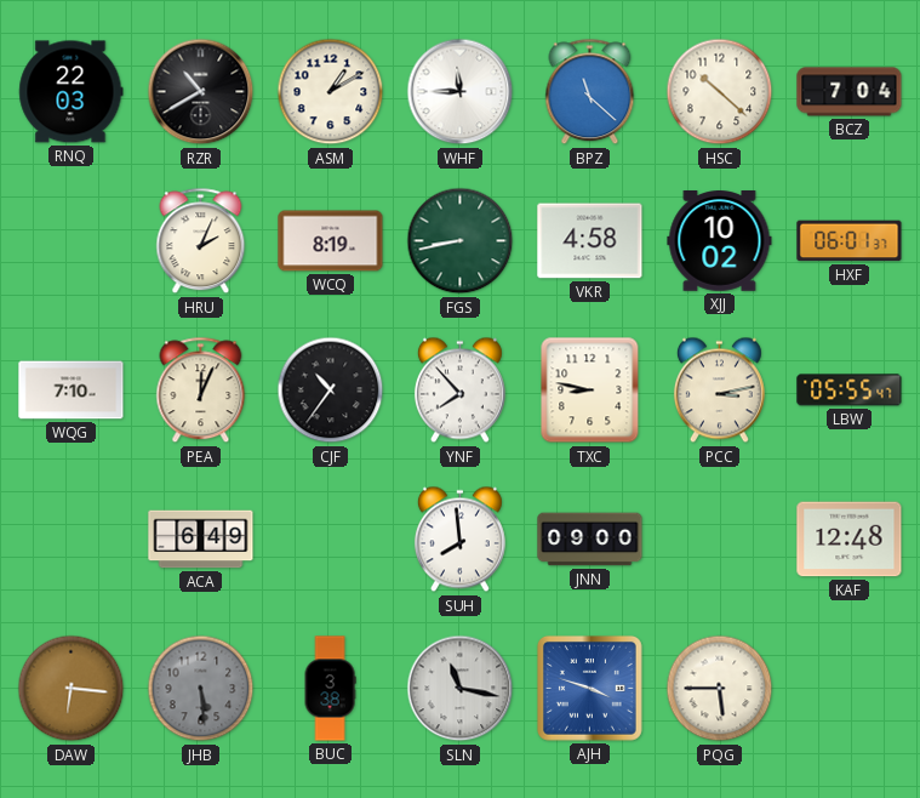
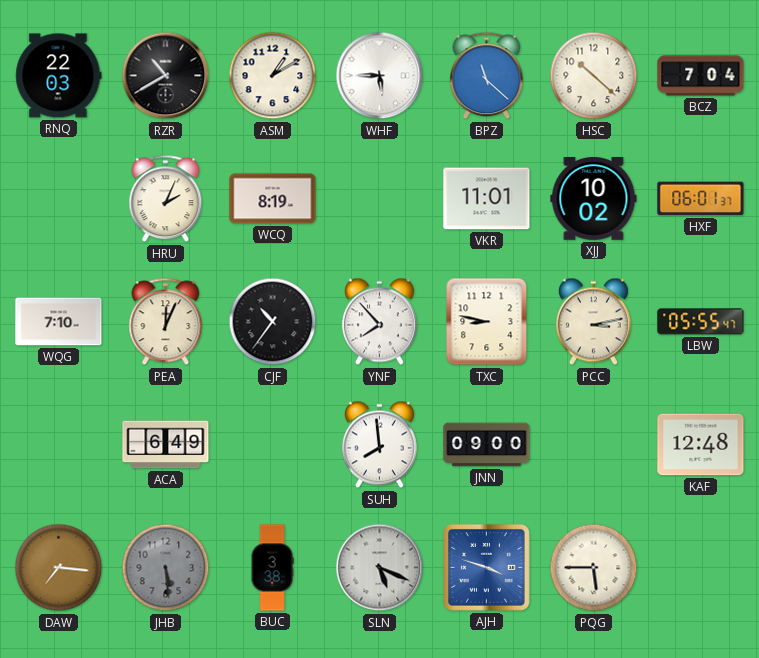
WHF: 11:45 -> 5:45 (380, 76)
FGS: 8:43 -> none (461, 241)
VKR: 4:58 -> 11:01 (487, 199)
DAW: 6:16 -> 7:16 (59, 568)
SLN: 11:17 -> 5:19 (380, 568)
